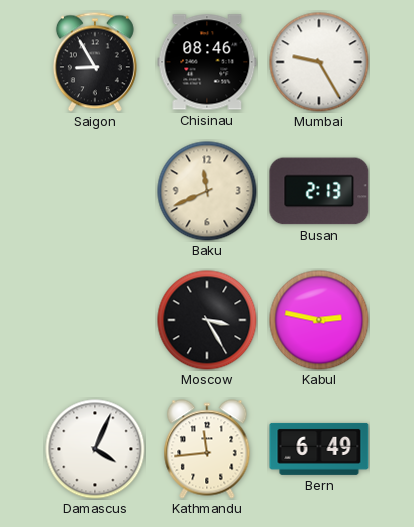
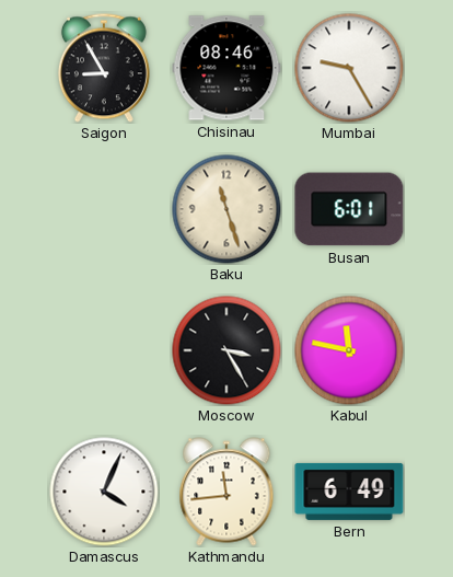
Baku: 11:41 -> 11:27 (226, 209)
Busan: 2:13 -> 6:01 (349, 209)
Kabul: 2:47 -> 11:47 (349, 350)
